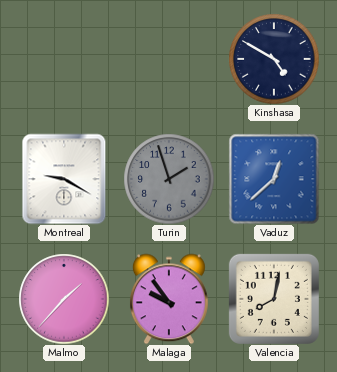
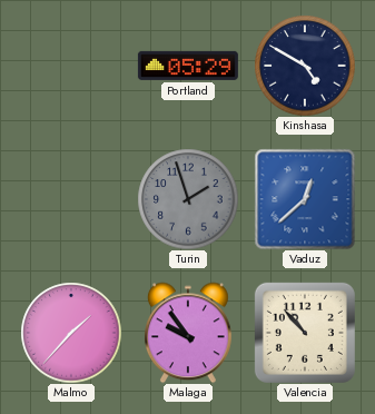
Portland: none -> 05:29 (188, 66)
Montreal: 9:20 -> none (64, 179)
Valencia: 8:02 -> 10:53 (305, 333)
